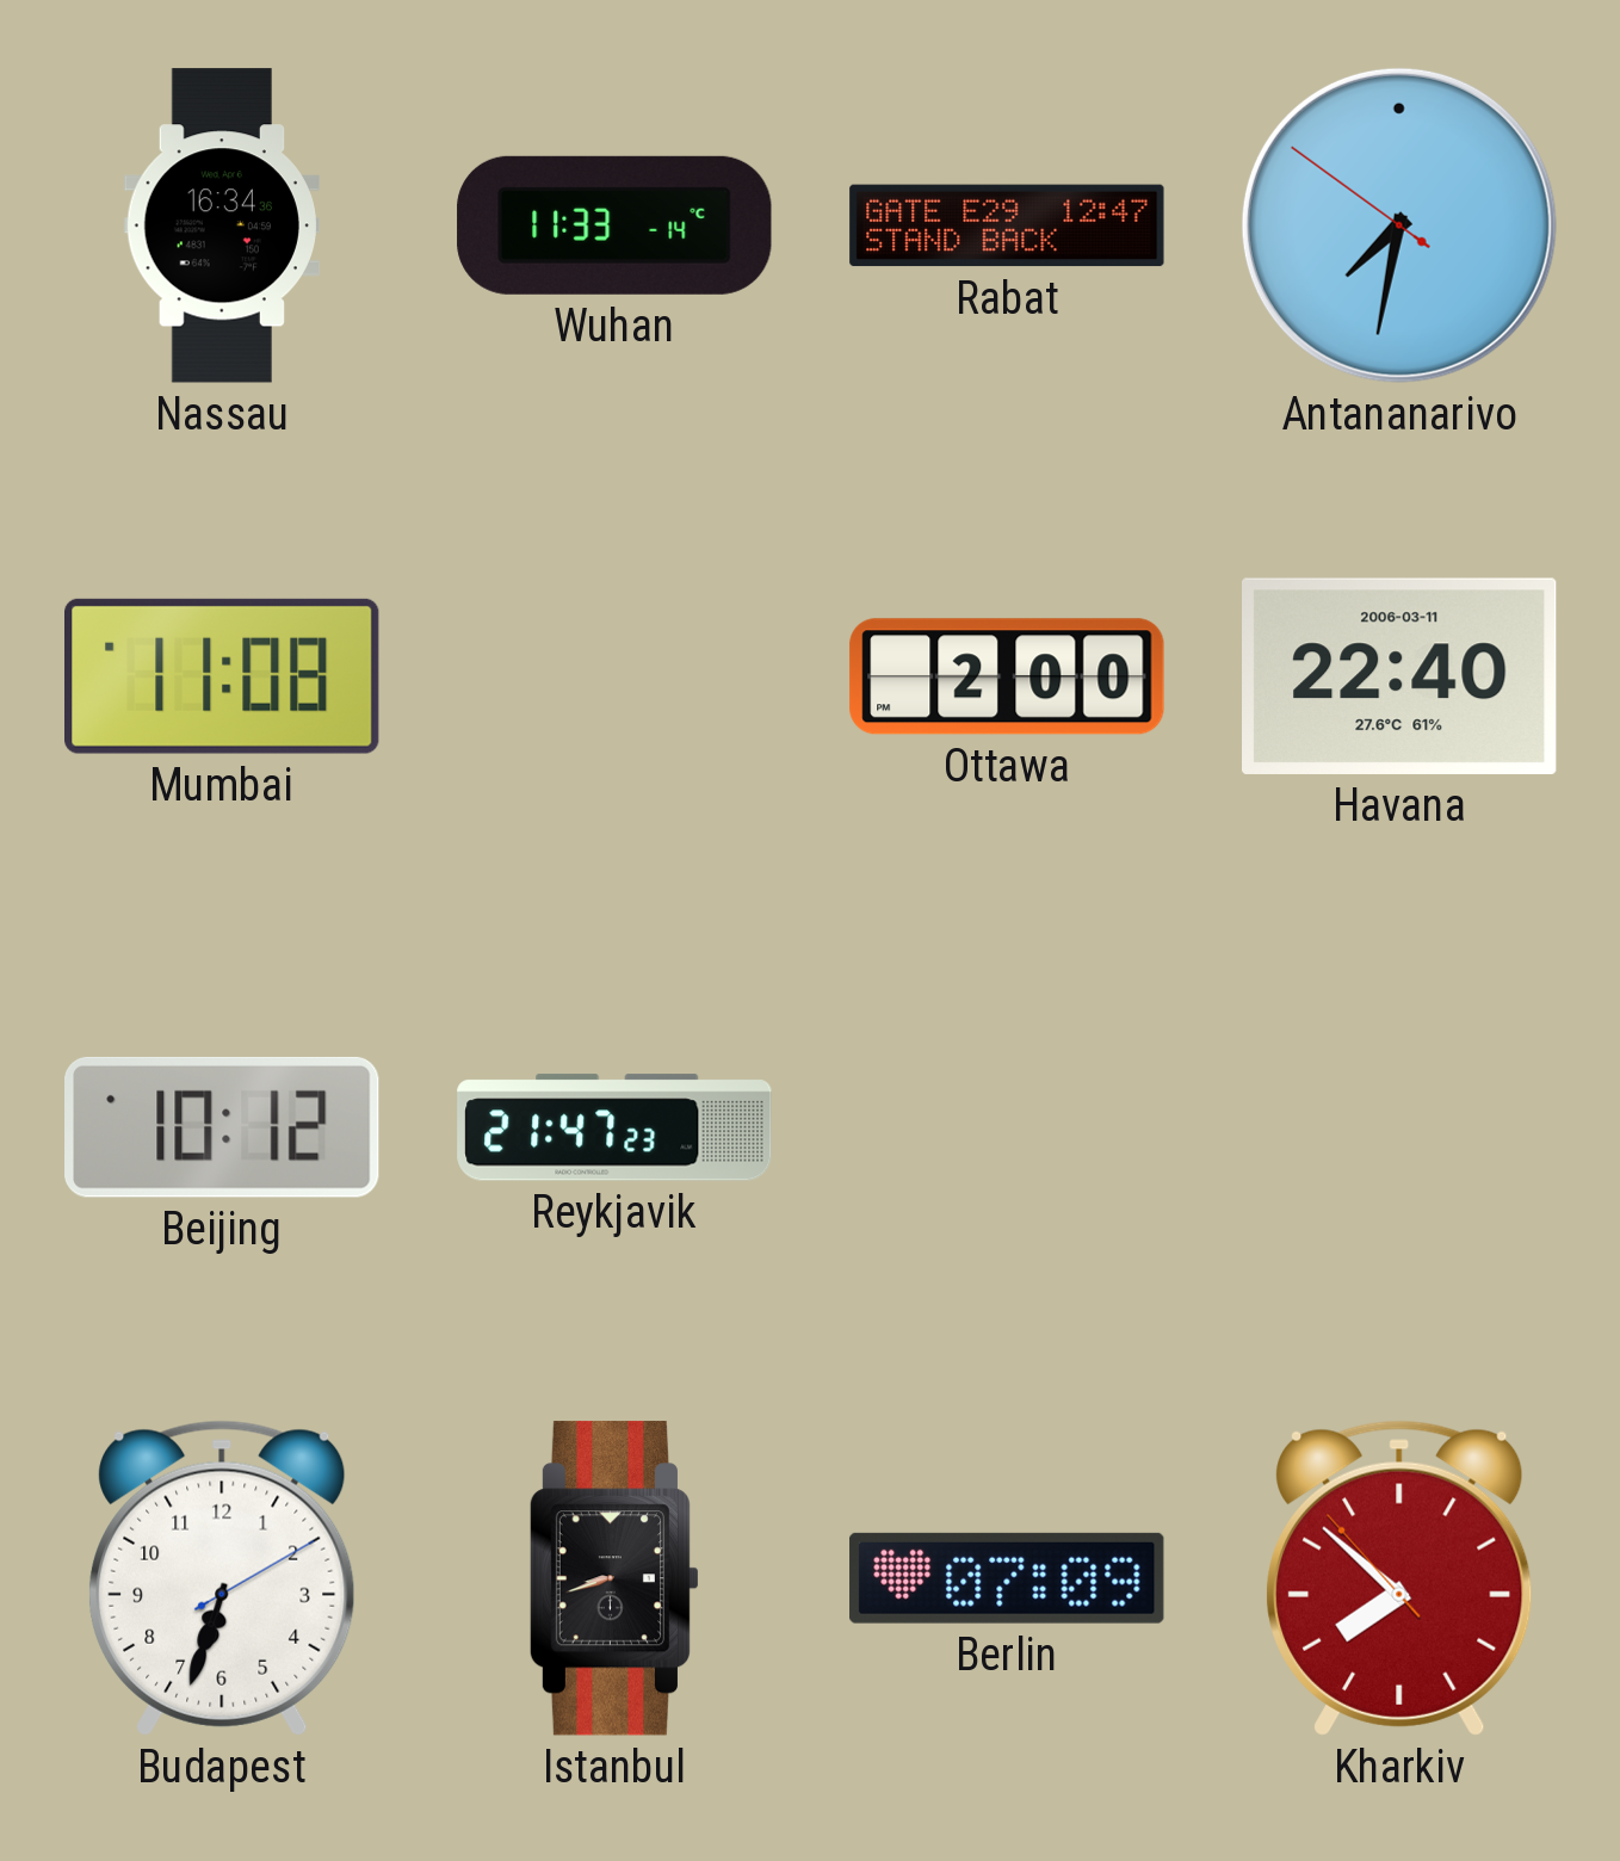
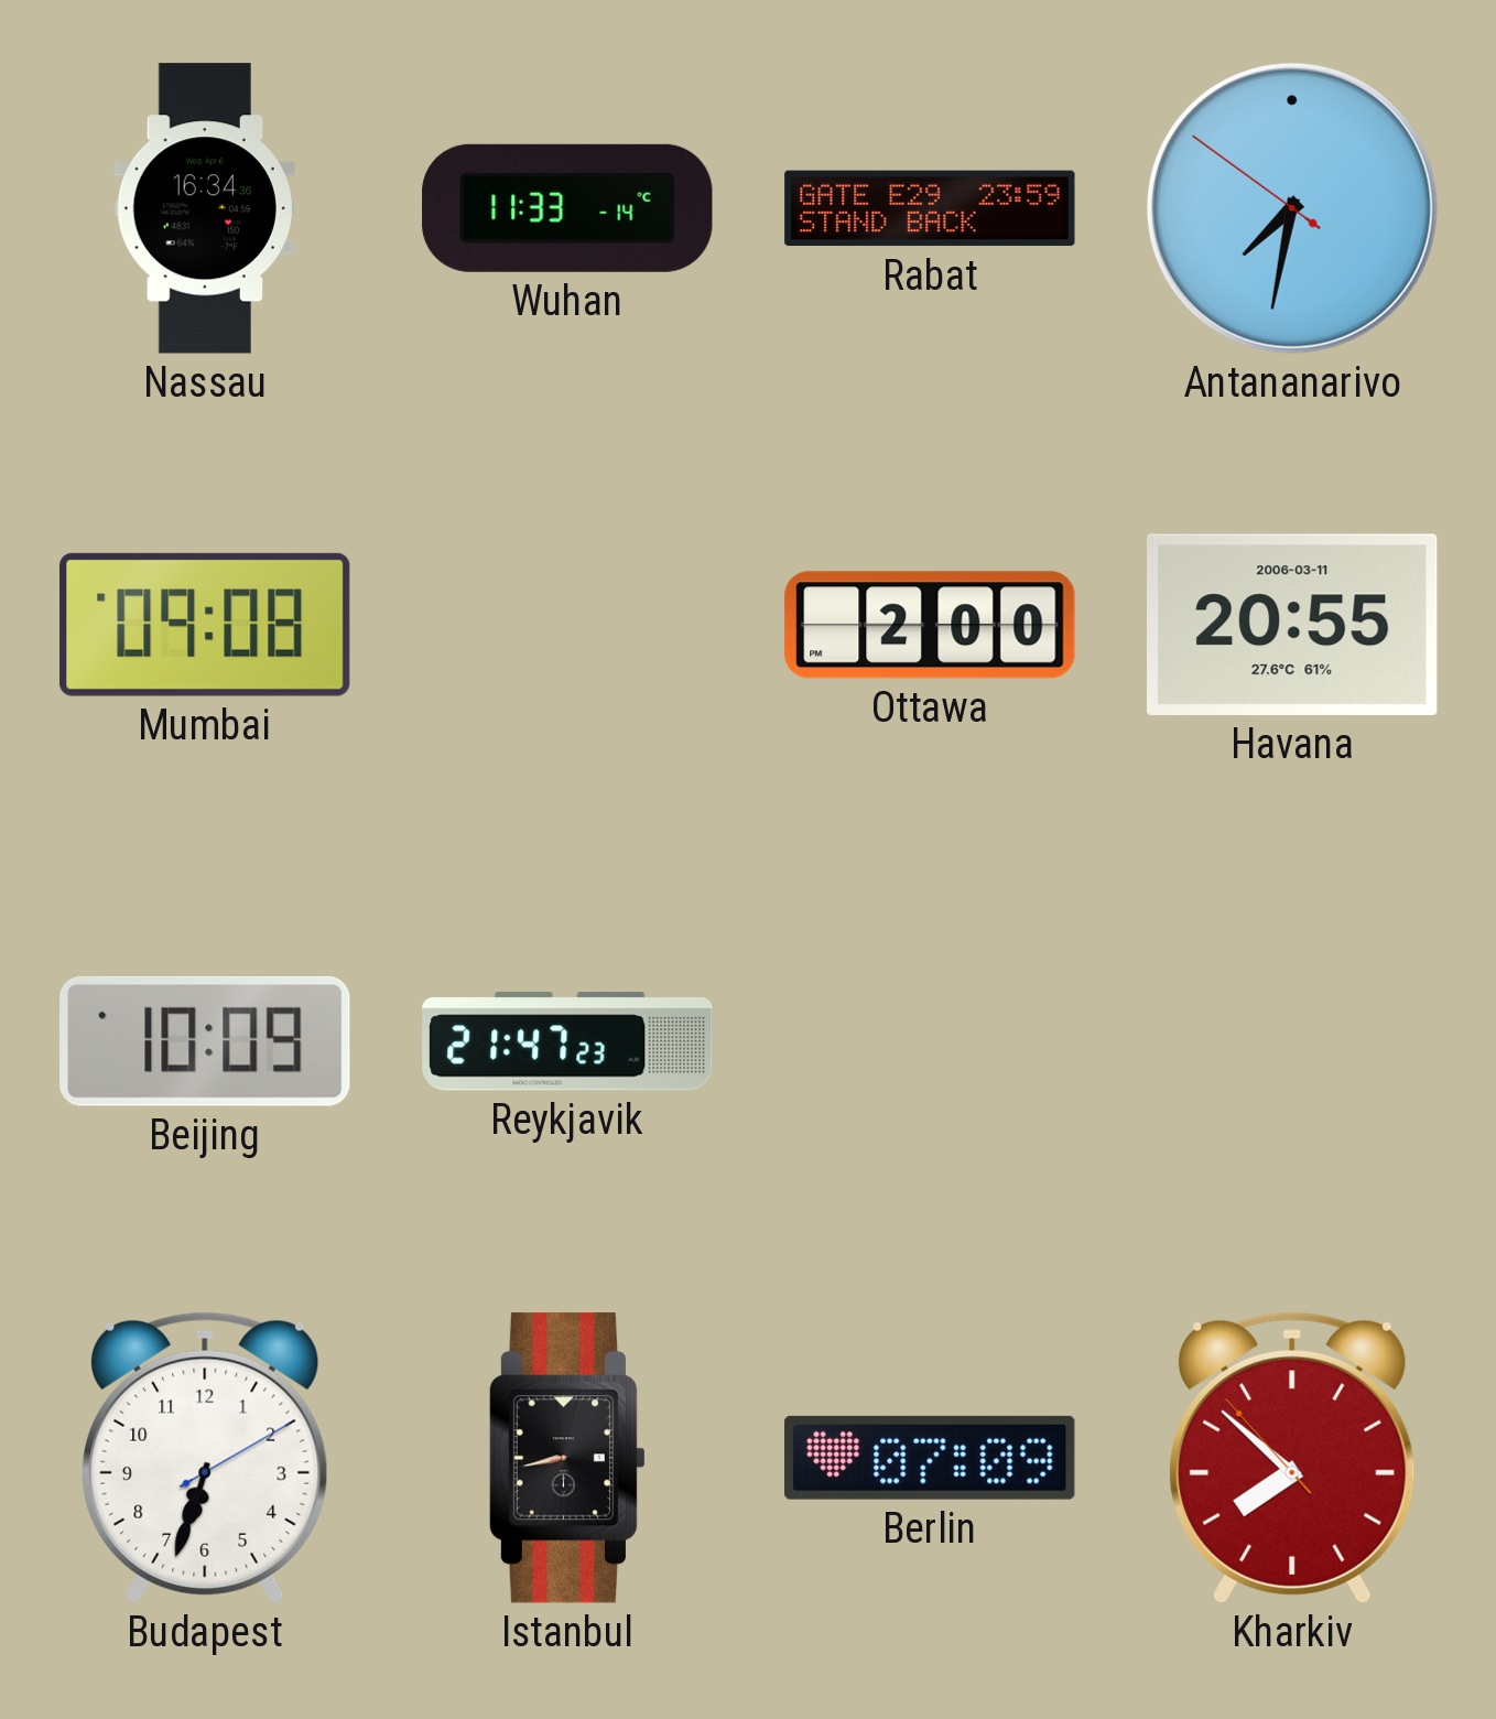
Rabat: 12:47 -> 23:59 (930, 208)
Mumbai: 11:08 -> 09:08 (206, 625)
Havana: 22:40 -> 20:55 (1293, 625)
Beijing: 10:12 -> 10:09 (205, 1041)
Istanbul: 8:42 -> 8:43 (566, 1458)
